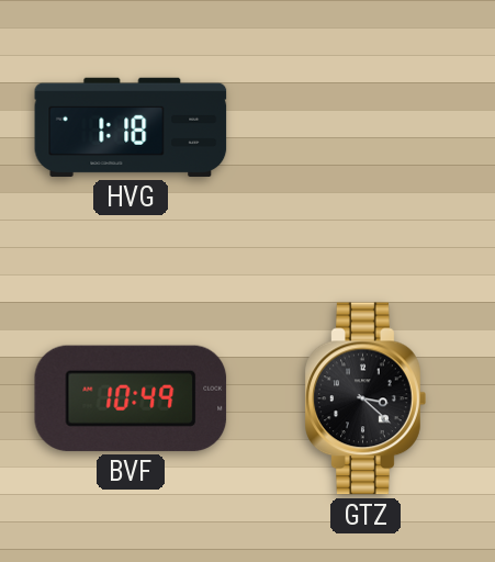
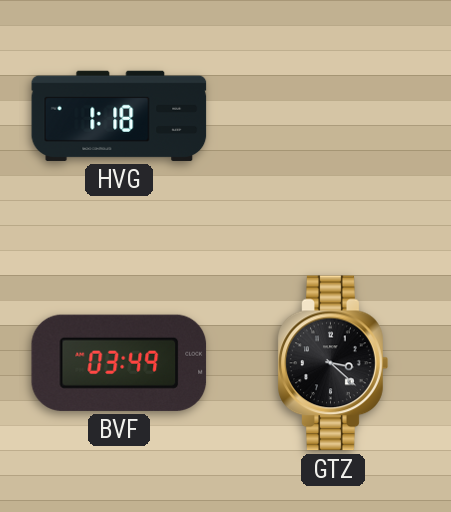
BVF: 10:49 -> 03:49 (119, 363)
